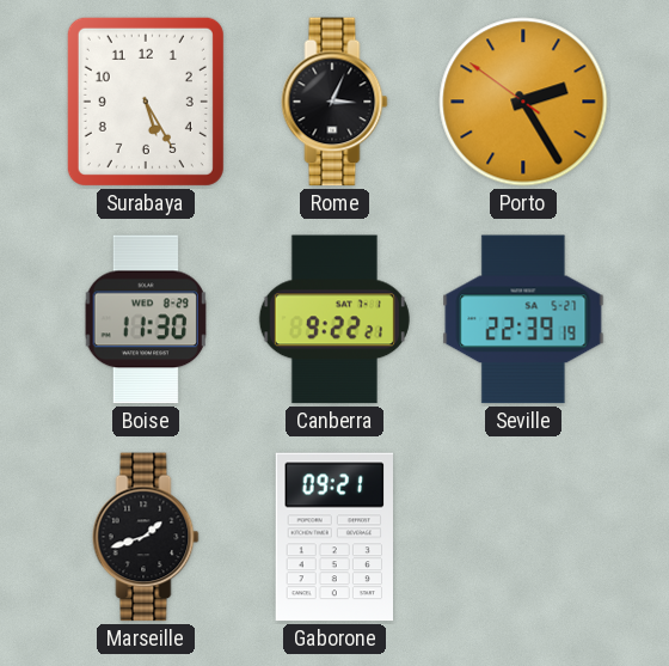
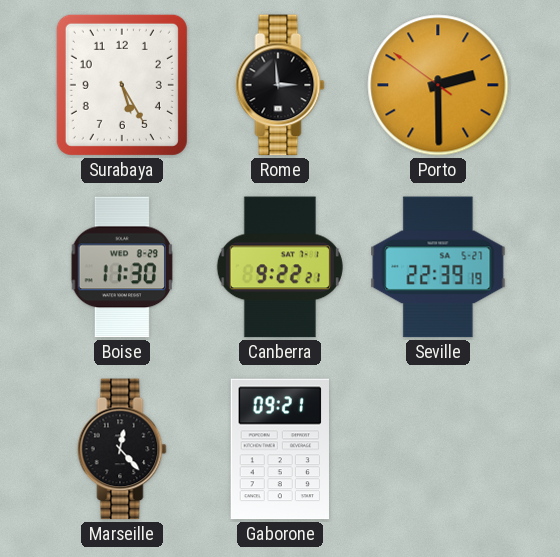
Rome: 3:04 -> 2:59 (280, 85)
Porto: 2:24 -> 2:29 (438, 85)
Marseille: 1:42 -> 12:23 (122, 449)
